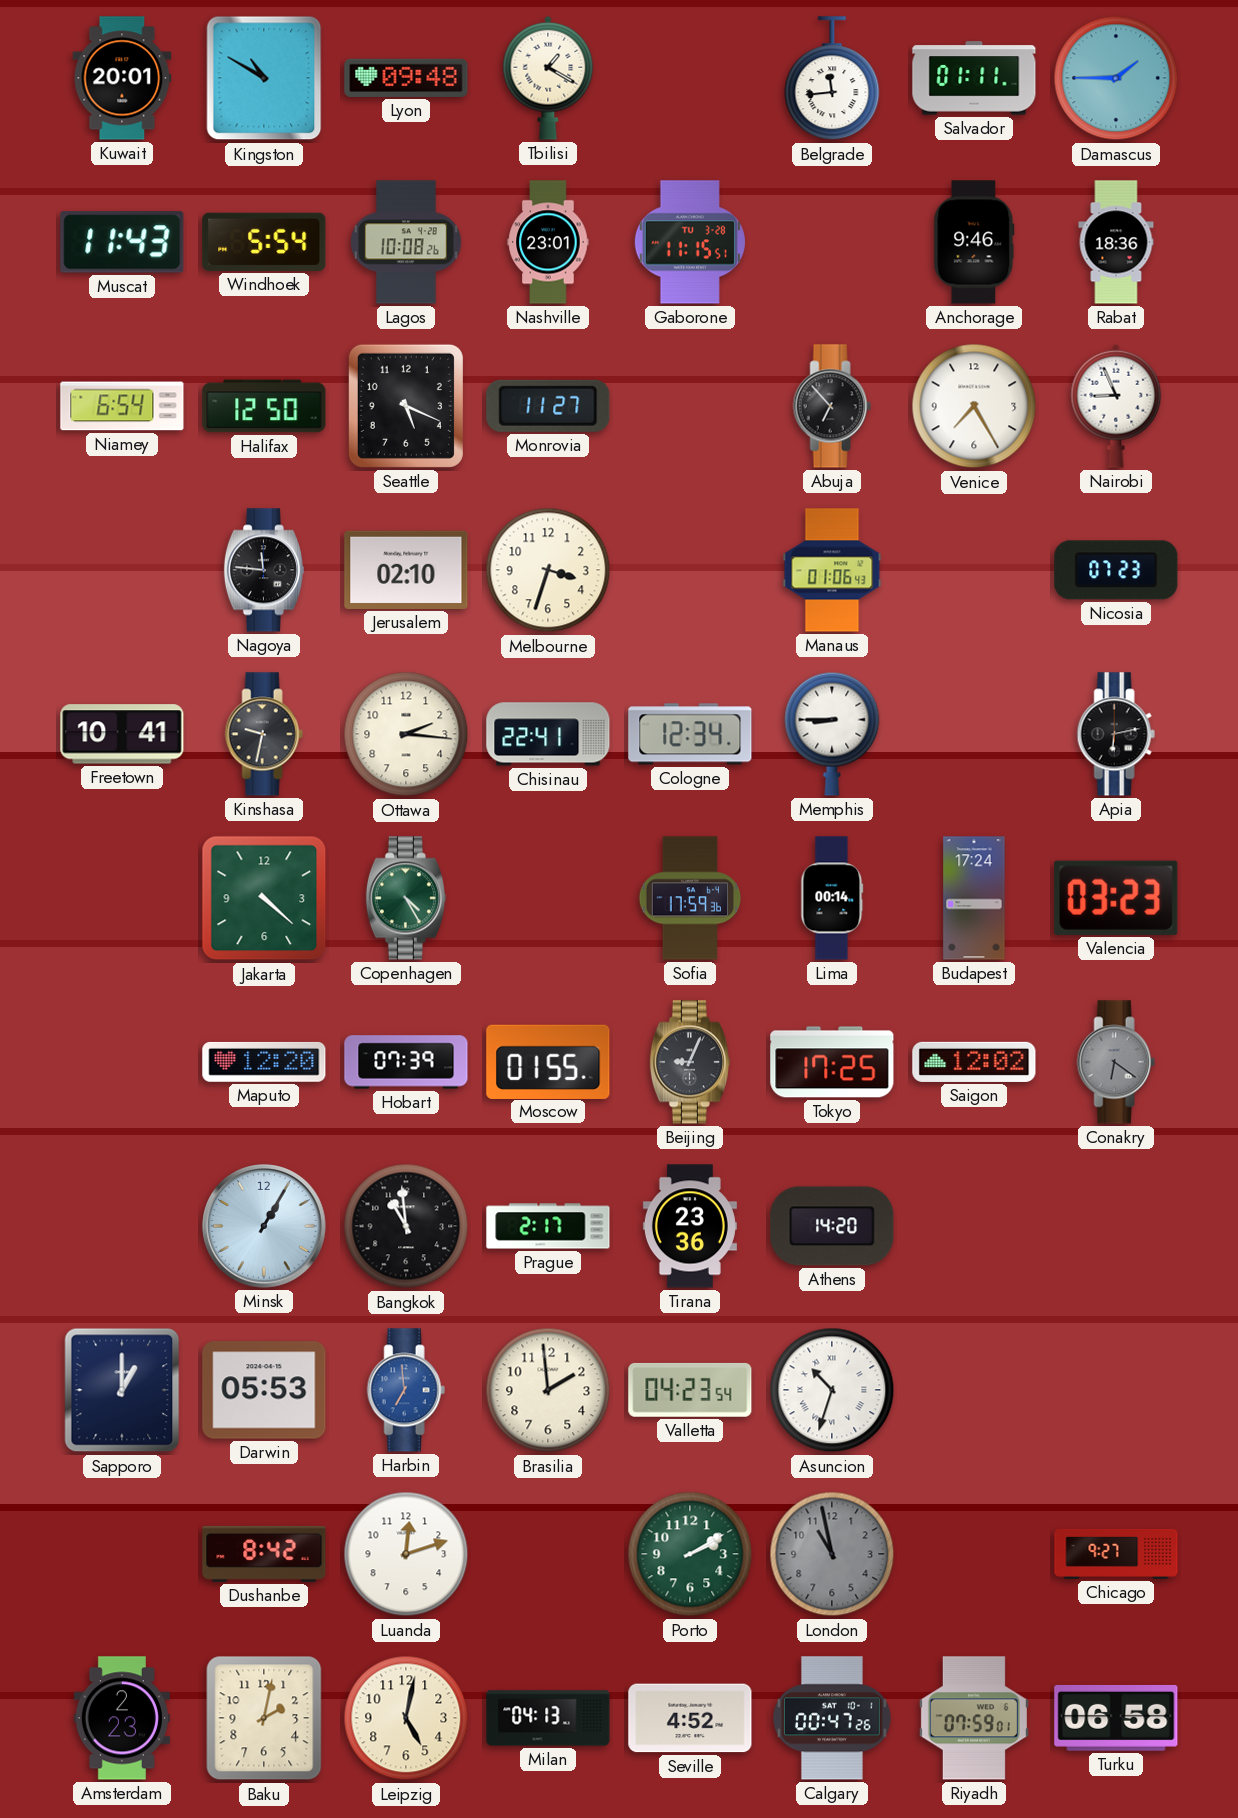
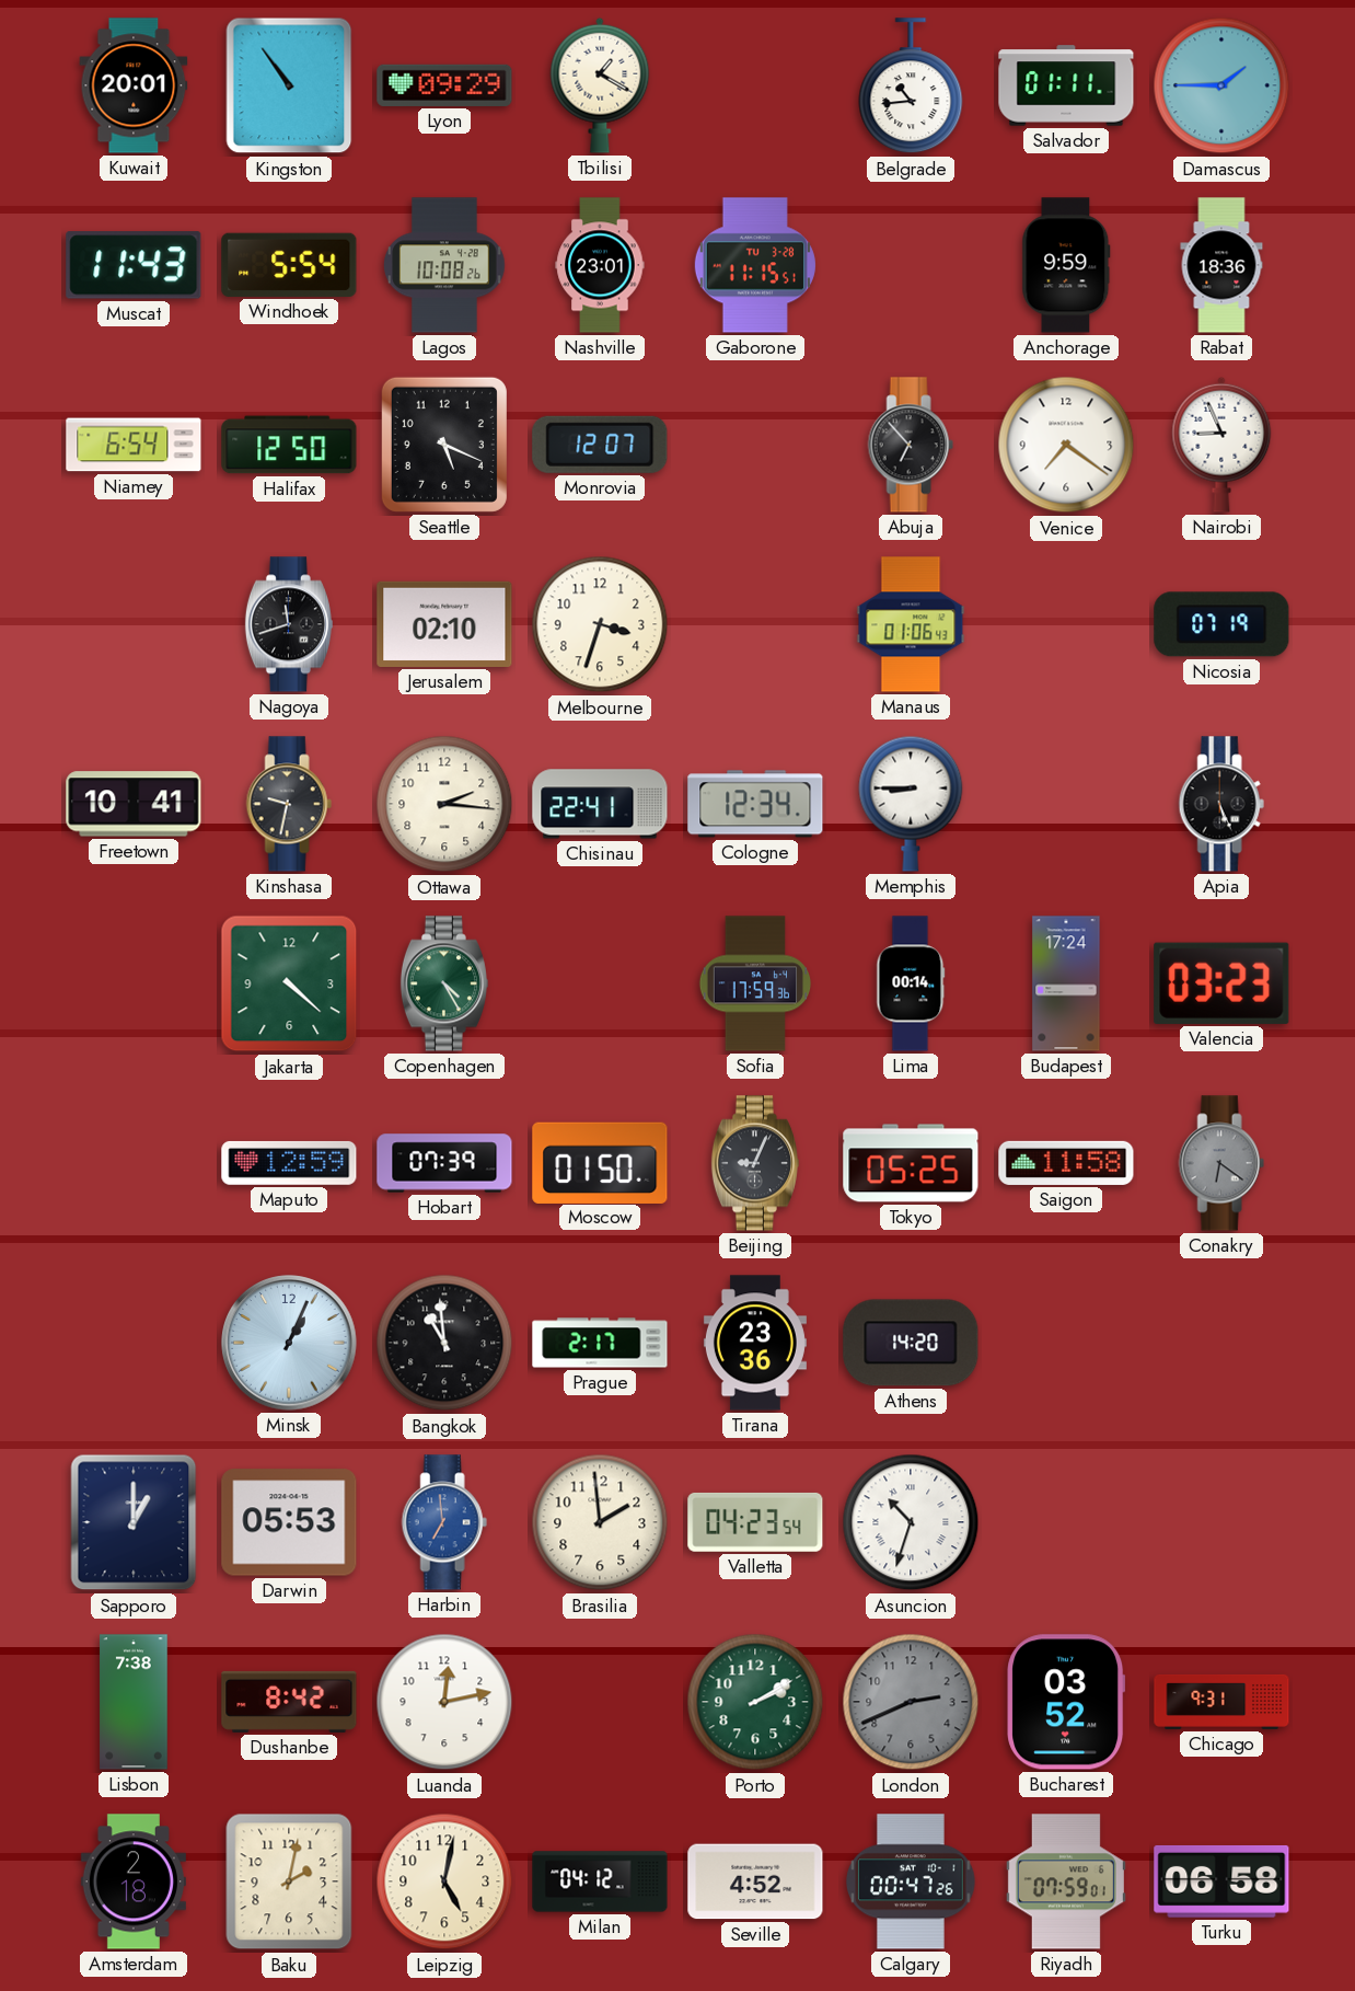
Kingston: 10:50 -> 10:54 (289, 85)
Lyon: 09:48 -> 09:29 (444, 85)
Belgrade: 11:44 -> 10:44 (911, 87)
Anchorage: 9:46 -> 9:59 (1066, 265)
Monrovia: 11:27 -> 12:07 (600, 445)
Venice: 7:25 -> 7:21 (1066, 445)
Nagoya: 11:46 -> 11:42 (289, 624)
Nicosia: 07:23 -> 07:19 (1221, 624)
Apia: 6:13 -> 5:26 (1221, 804)
Maputo: 12:20 -> 12:59 (289, 1163)
Moscow: 01:55 -> 01:50 (600, 1162)
Tokyo: 17:25 -> 05:25 (911, 1163)
Saigon: 12:02 -> 11:58 (1066, 1163)
Minsk: 1:05 -> 1:04 (289, 1343)
Lisbon: none -> 7:38 (134, 1702)
Luanda: 12:12 -> 12:13 (444, 1702)
London: 10:58 -> 2:41 (911, 1702)
Bucharest: none -> 03:52 (1066, 1702)
Chicago: 9:27 -> 9:31 (1221, 1702)
Amsterdam: 2:23 -> 2:18 (134, 1881)
Milan: 04:13 -> 04:12 (600, 1881)
